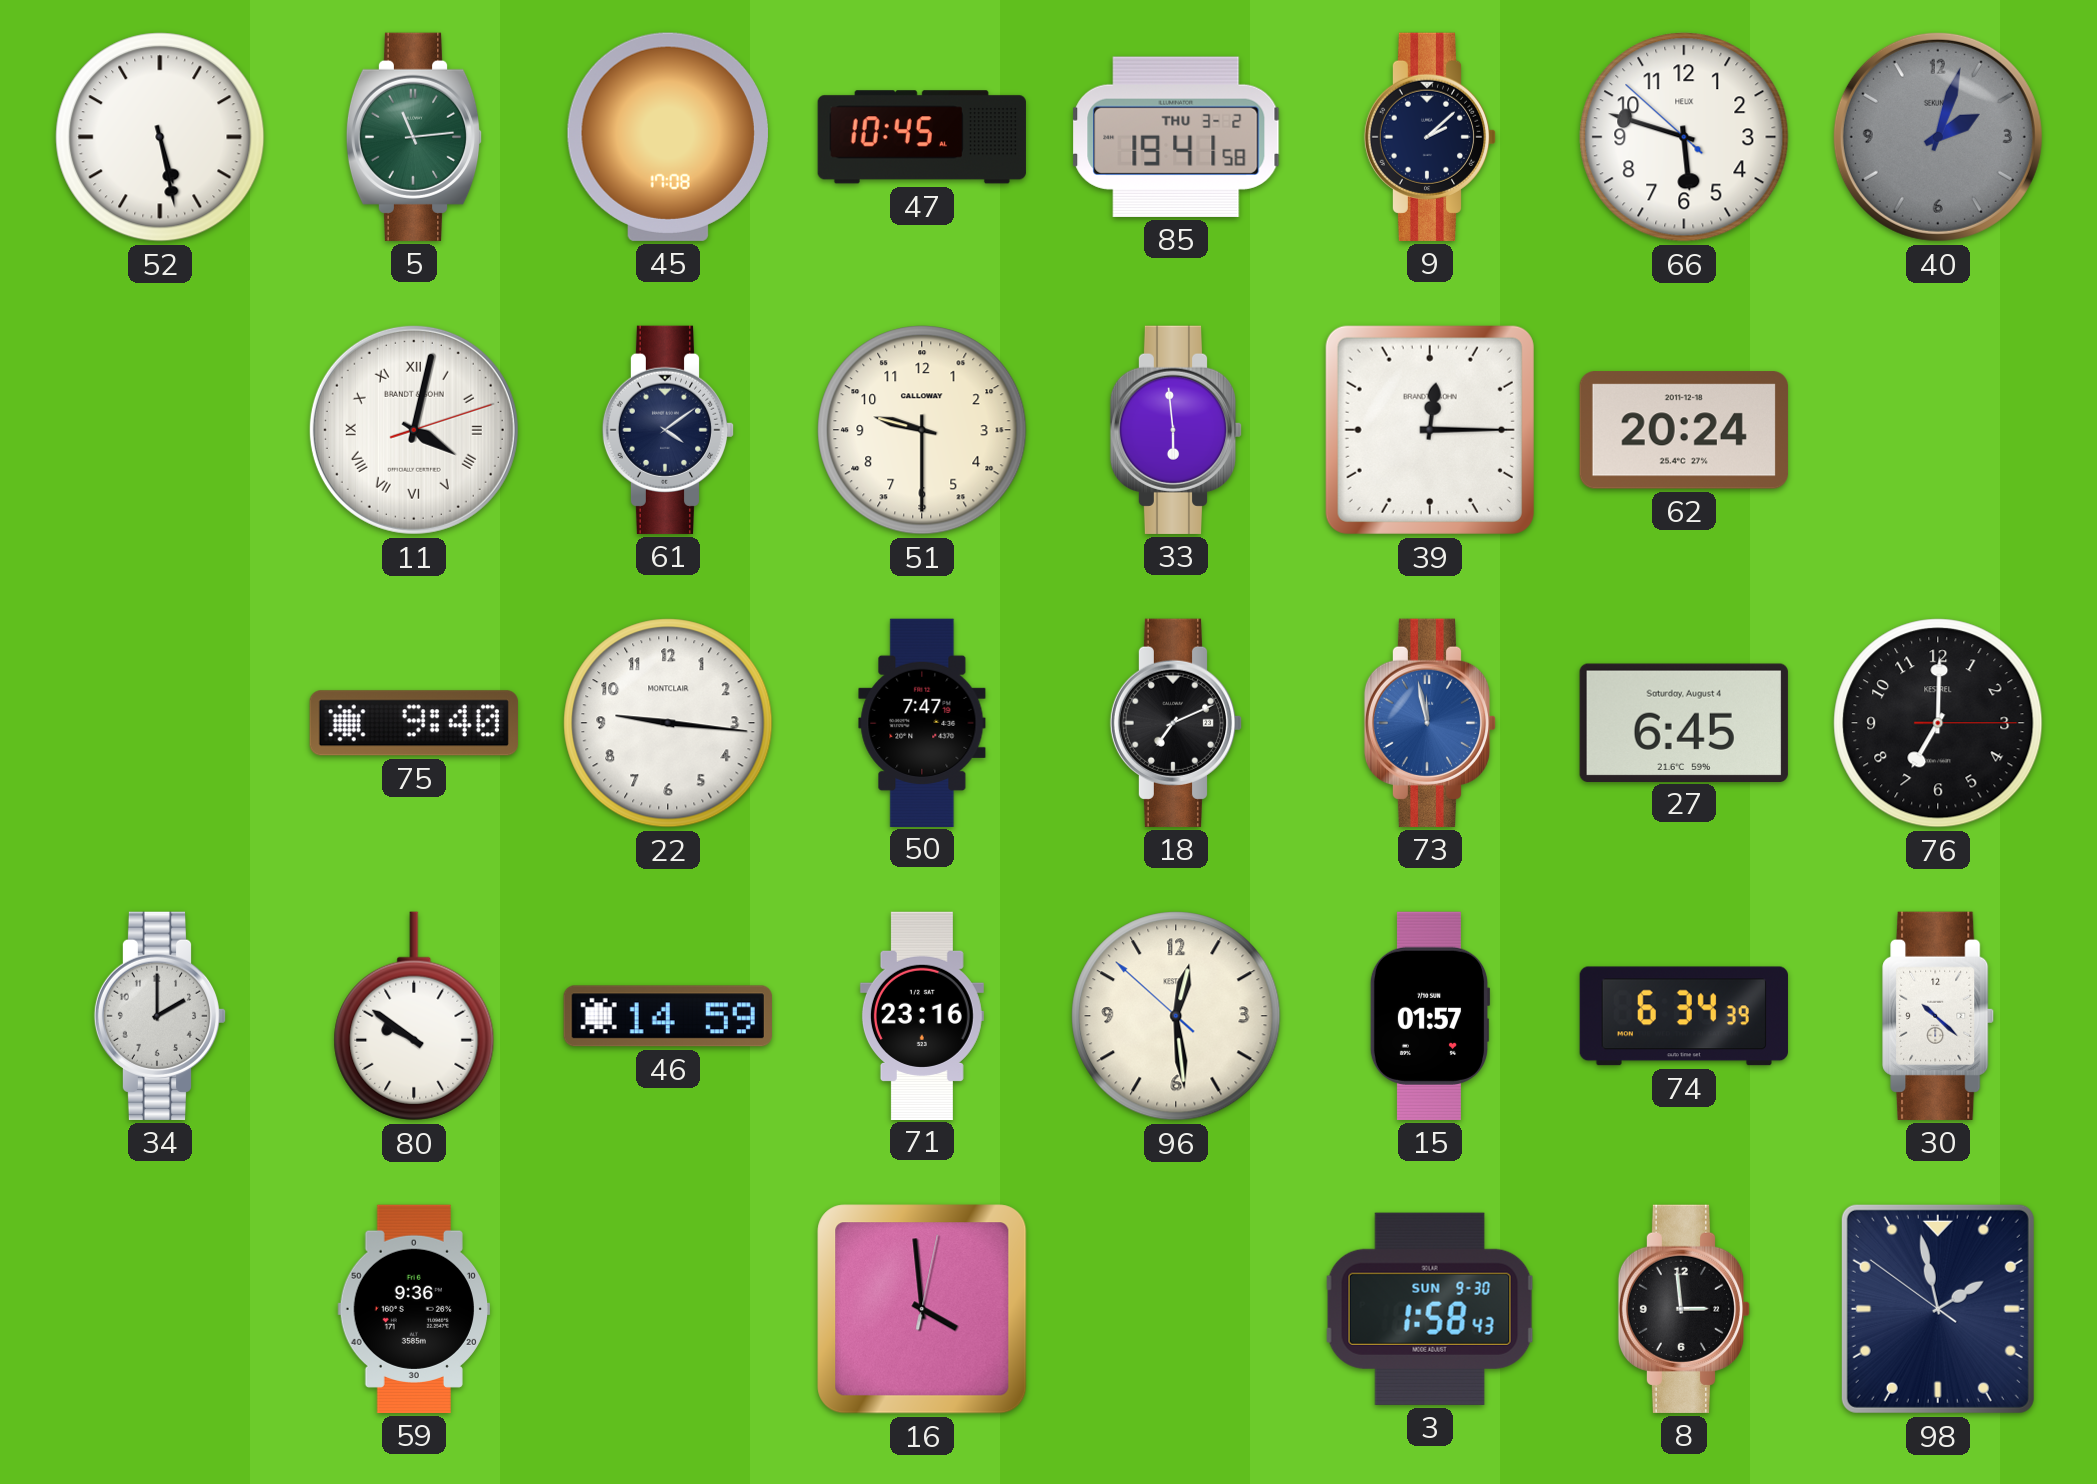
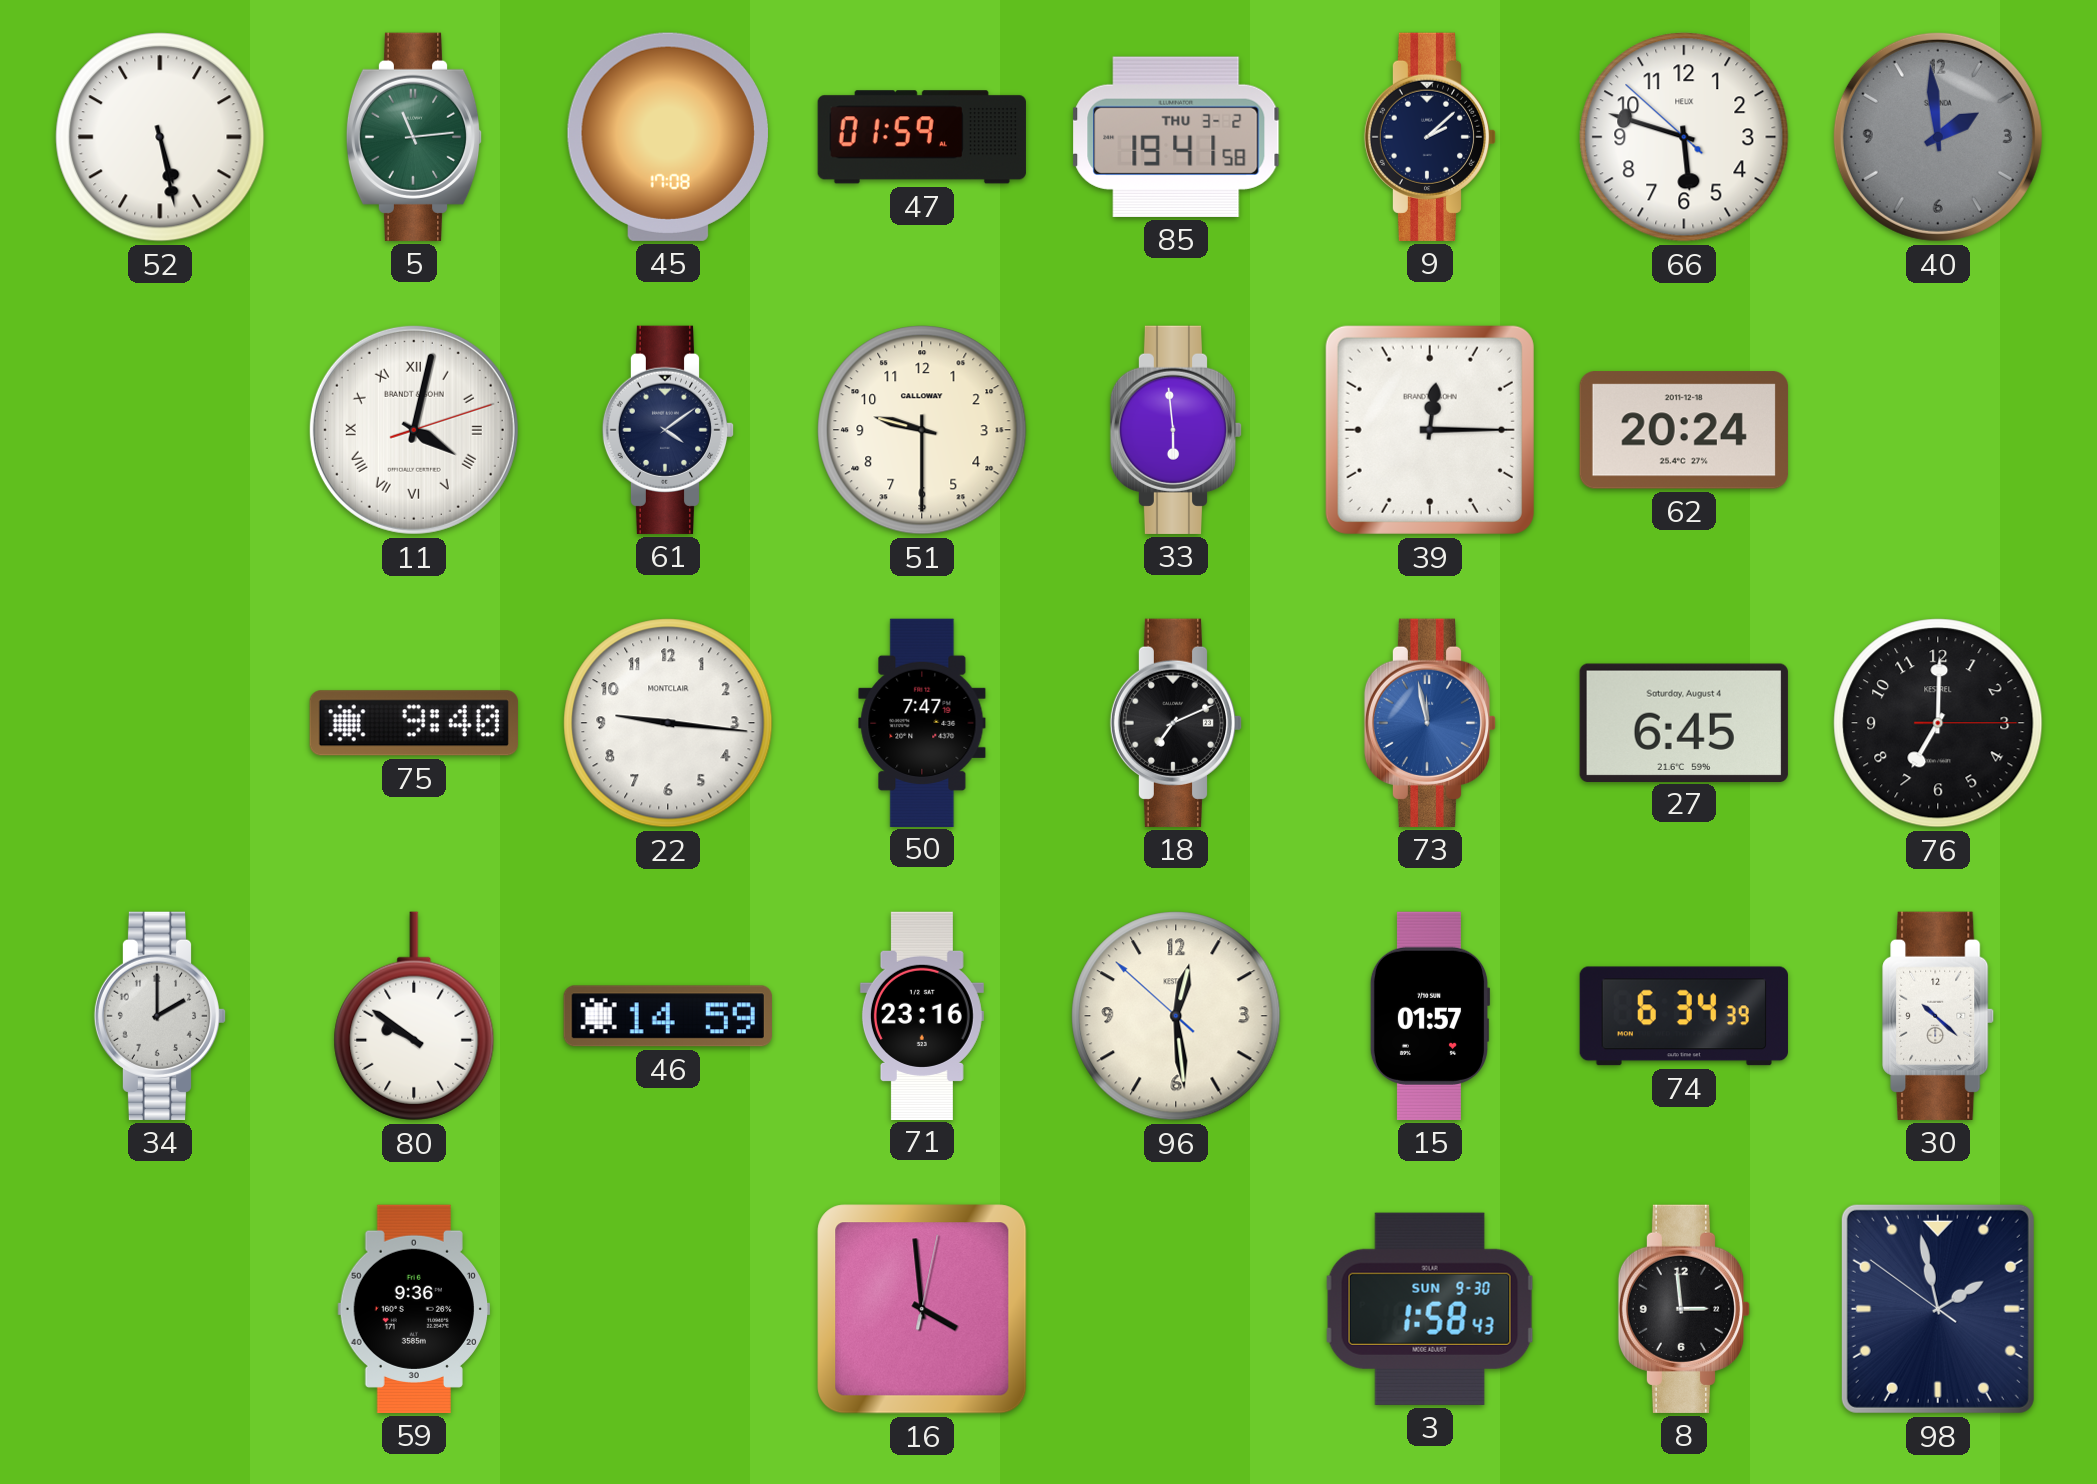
47: 10:45 -> 01:59 (922, 137)
40: 2:03 -> 1:59 (1938, 137)
